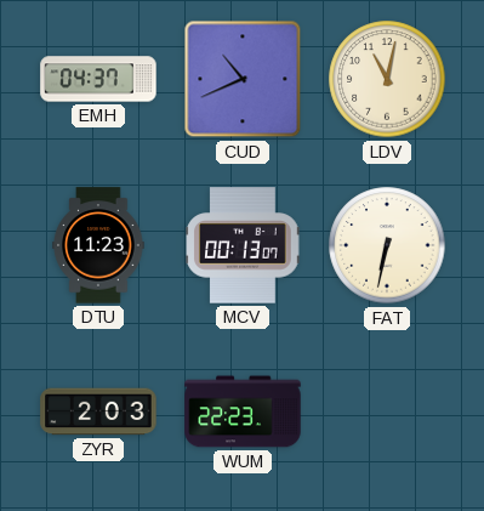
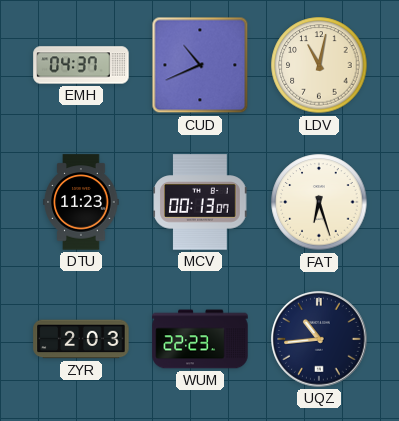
FAT: 6:32 -> 6:27 (319, 202)
UQZ: none -> 10:44 (319, 339)
